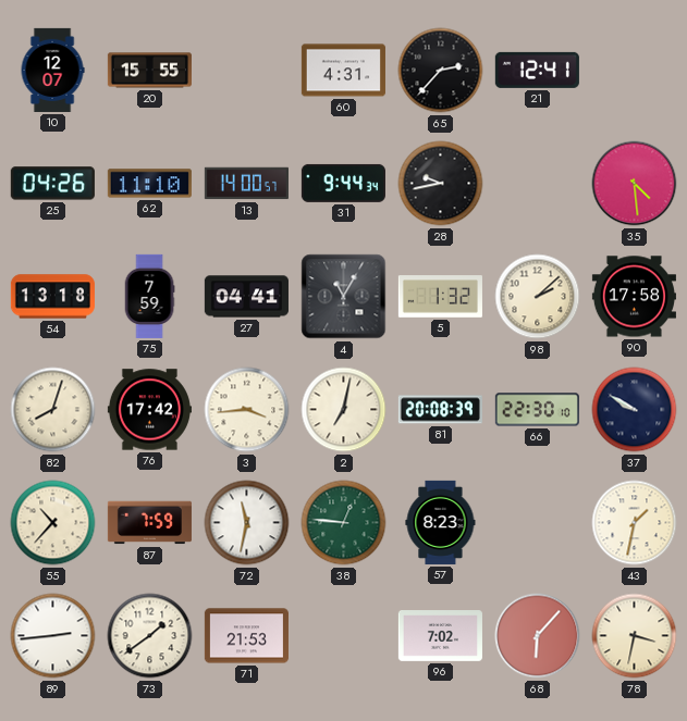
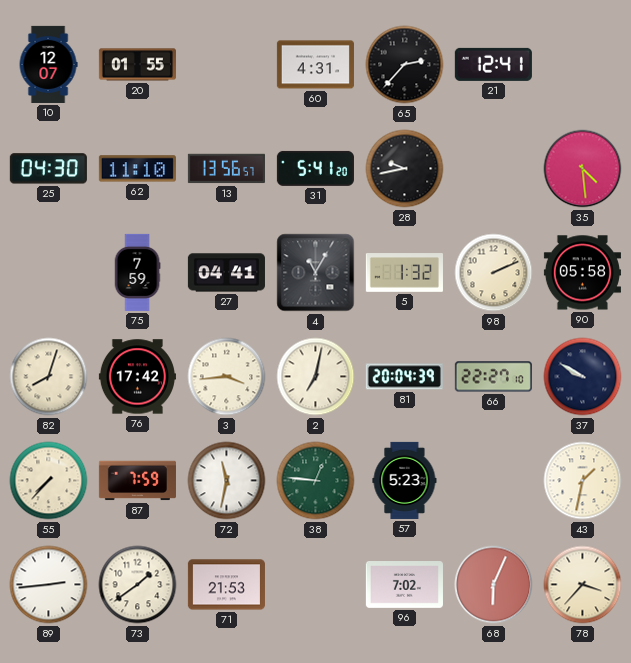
20: 15:55 -> 01:55 (137, 65)
25: 04:26 -> 04:30 (48, 169)
13: 14:00 -> 13:56 (226, 169)
31: 9:44 -> 5:41 (315, 168)
54: 13:18 -> none (52, 297)
98: 2:08 -> 2:11 (494, 273)
90: 17:58 -> 05:58 (582, 273)
81: 20:08 -> 20:04 (404, 377)
66: 22:30 -> 22:27 (493, 377)
55: 10:37 -> 7:37 (49, 481)
57: 8:23 -> 5:23 (405, 480)
68: 6:07 -> 6:04 (494, 585)
78: 3:32 -> 3:37 (583, 585)
